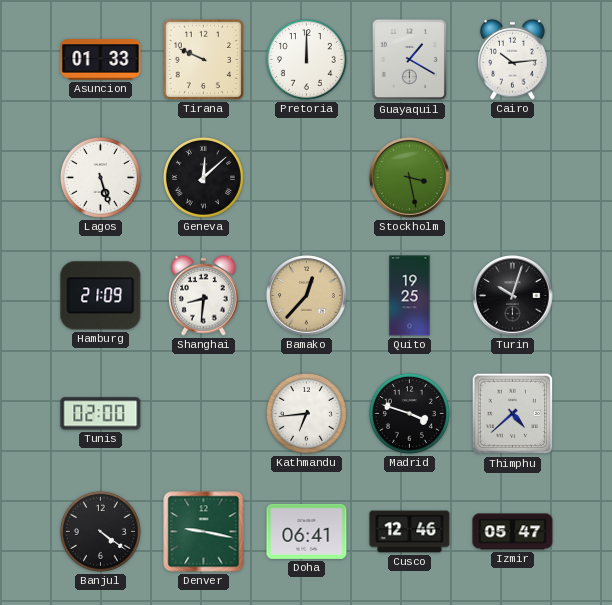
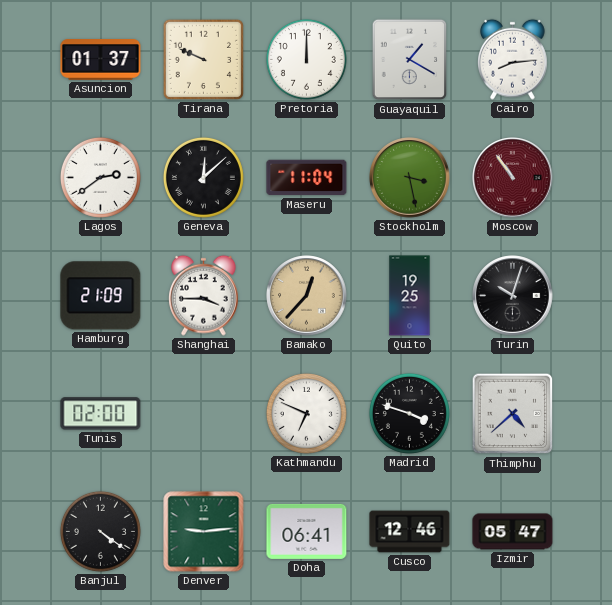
Asuncion: 01:33 -> 01:37 (101, 60)
Cairo: 10:14 -> 8:14 (513, 59)
Lagos: 5:27 -> 2:39 (100, 177)
Maseru: none -> 11:04 (307, 178)
Moscow: none -> 10:54 (513, 178)
Shanghai: 8:31 -> 3:45 (204, 295)
Kathmandu: 6:44 -> 6:49 (306, 413)
Denver: 9:17 -> 9:14 (204, 532)
